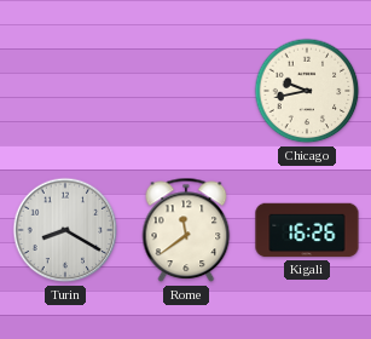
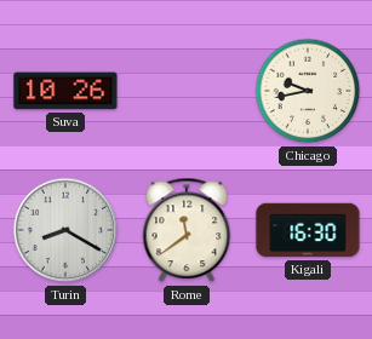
Suva: none -> 10:26 (65, 91)
Kigali: 16:26 -> 16:30 (308, 230)
